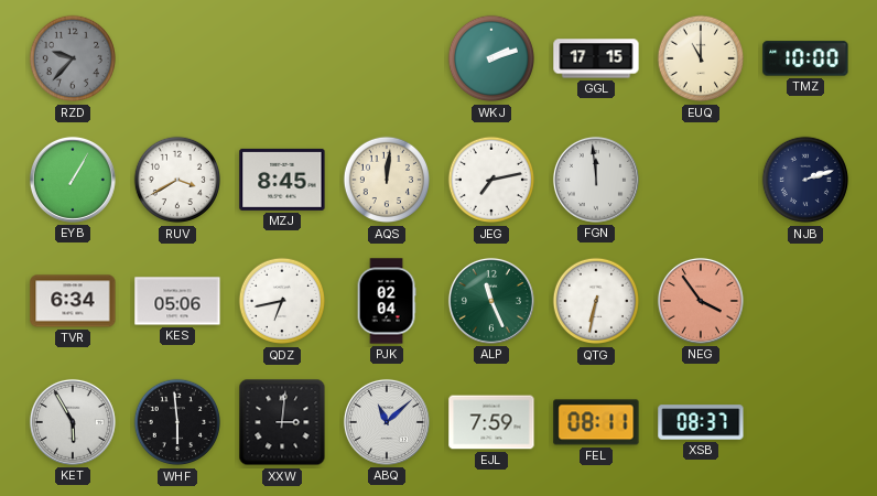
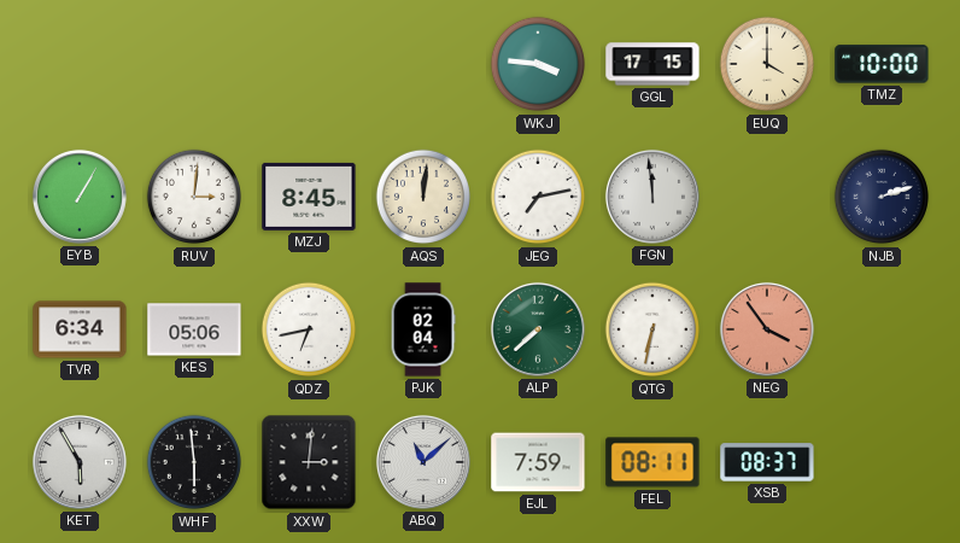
RZD: 9:37 -> none (73, 58)
WKJ: 2:12 -> 3:46 (538, 64)
EUQ: 11:00 -> 4:00 (767, 64)
RUV: 3:40 -> 3:01 (194, 197)
ALP: 11:26 -> 7:38 (538, 329)
